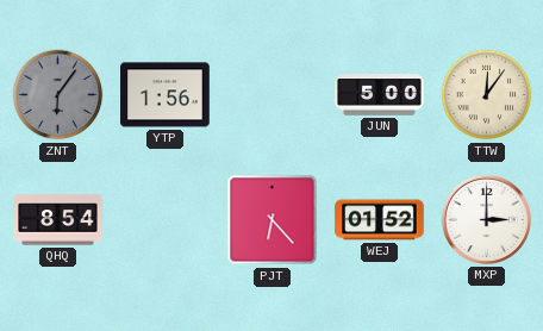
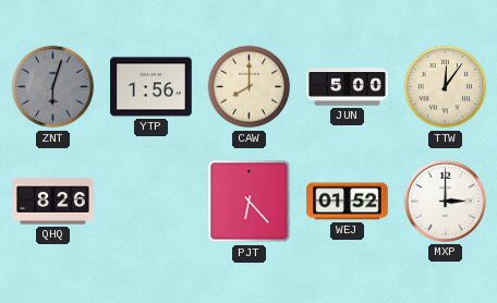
ZNT: 6:06 -> 6:03 (53, 87)
CAW: none -> 8:00 (250, 87)
QHQ: 8:54 -> 8:26 (53, 202)
